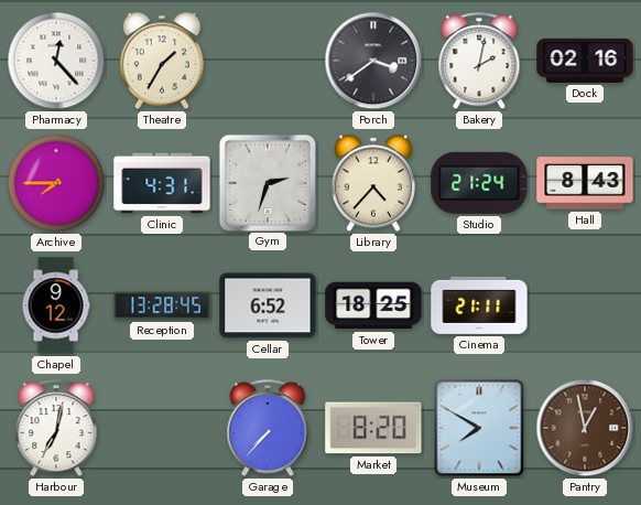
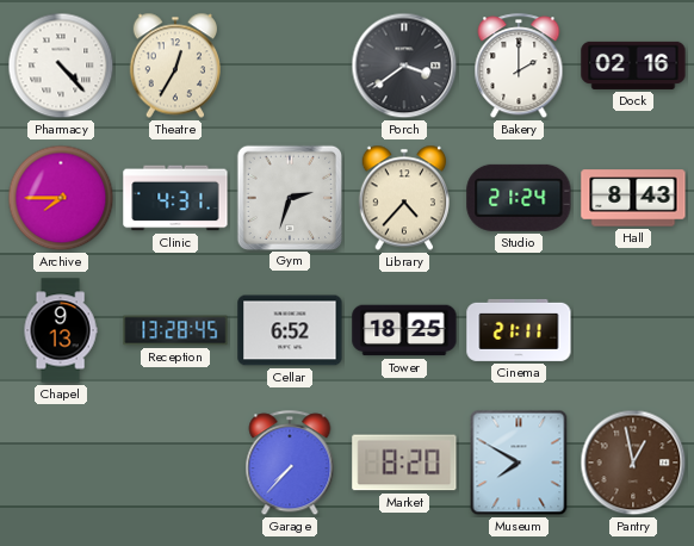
Pharmacy: 12:23 -> 4:23 (61, 66)
Theatre: 1:35 -> 12:35 (174, 66)
Bakery: 2:02 -> 2:00 (519, 67)
Chapel: 9:12 -> 9:13 (61, 330)
Harbour: 7:02 -> none (56, 429)
